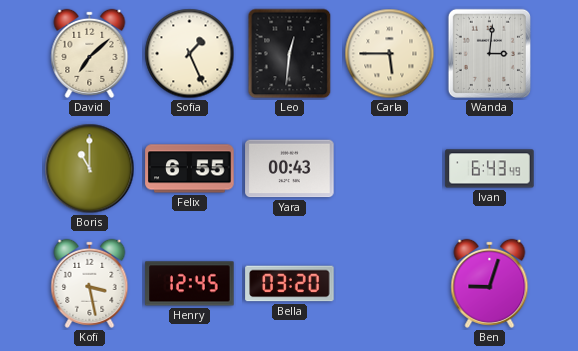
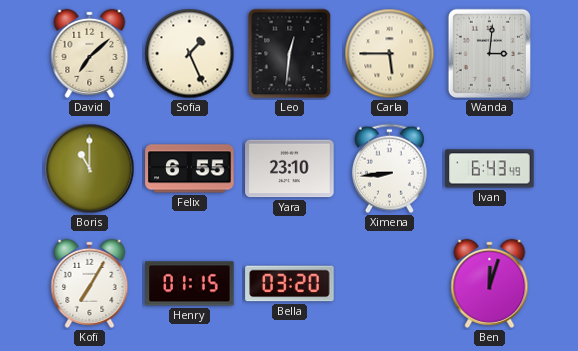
Yara: 00:43 -> 23:10 (290, 169)
Ximena: none -> 8:44 (389, 169)
Kofi: 3:28 -> 7:05 (90, 283)
Henry: 12:45 -> 01:15 (190, 284)
Ben: 9:03 -> 12:03 (490, 283)
